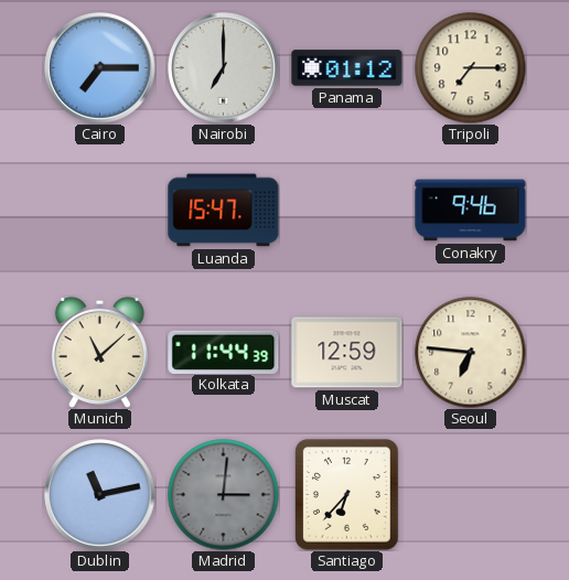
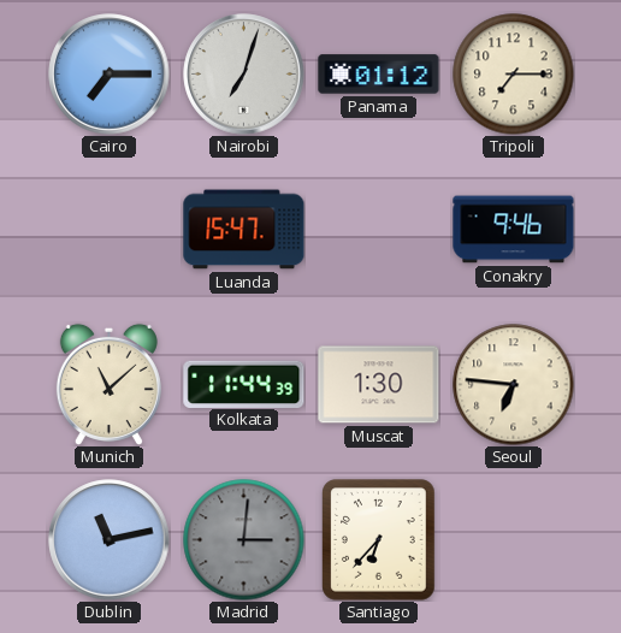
Nairobi: 7:00 -> 7:03 (244, 75)
Muscat: 12:59 -> 1:30 (379, 385)
